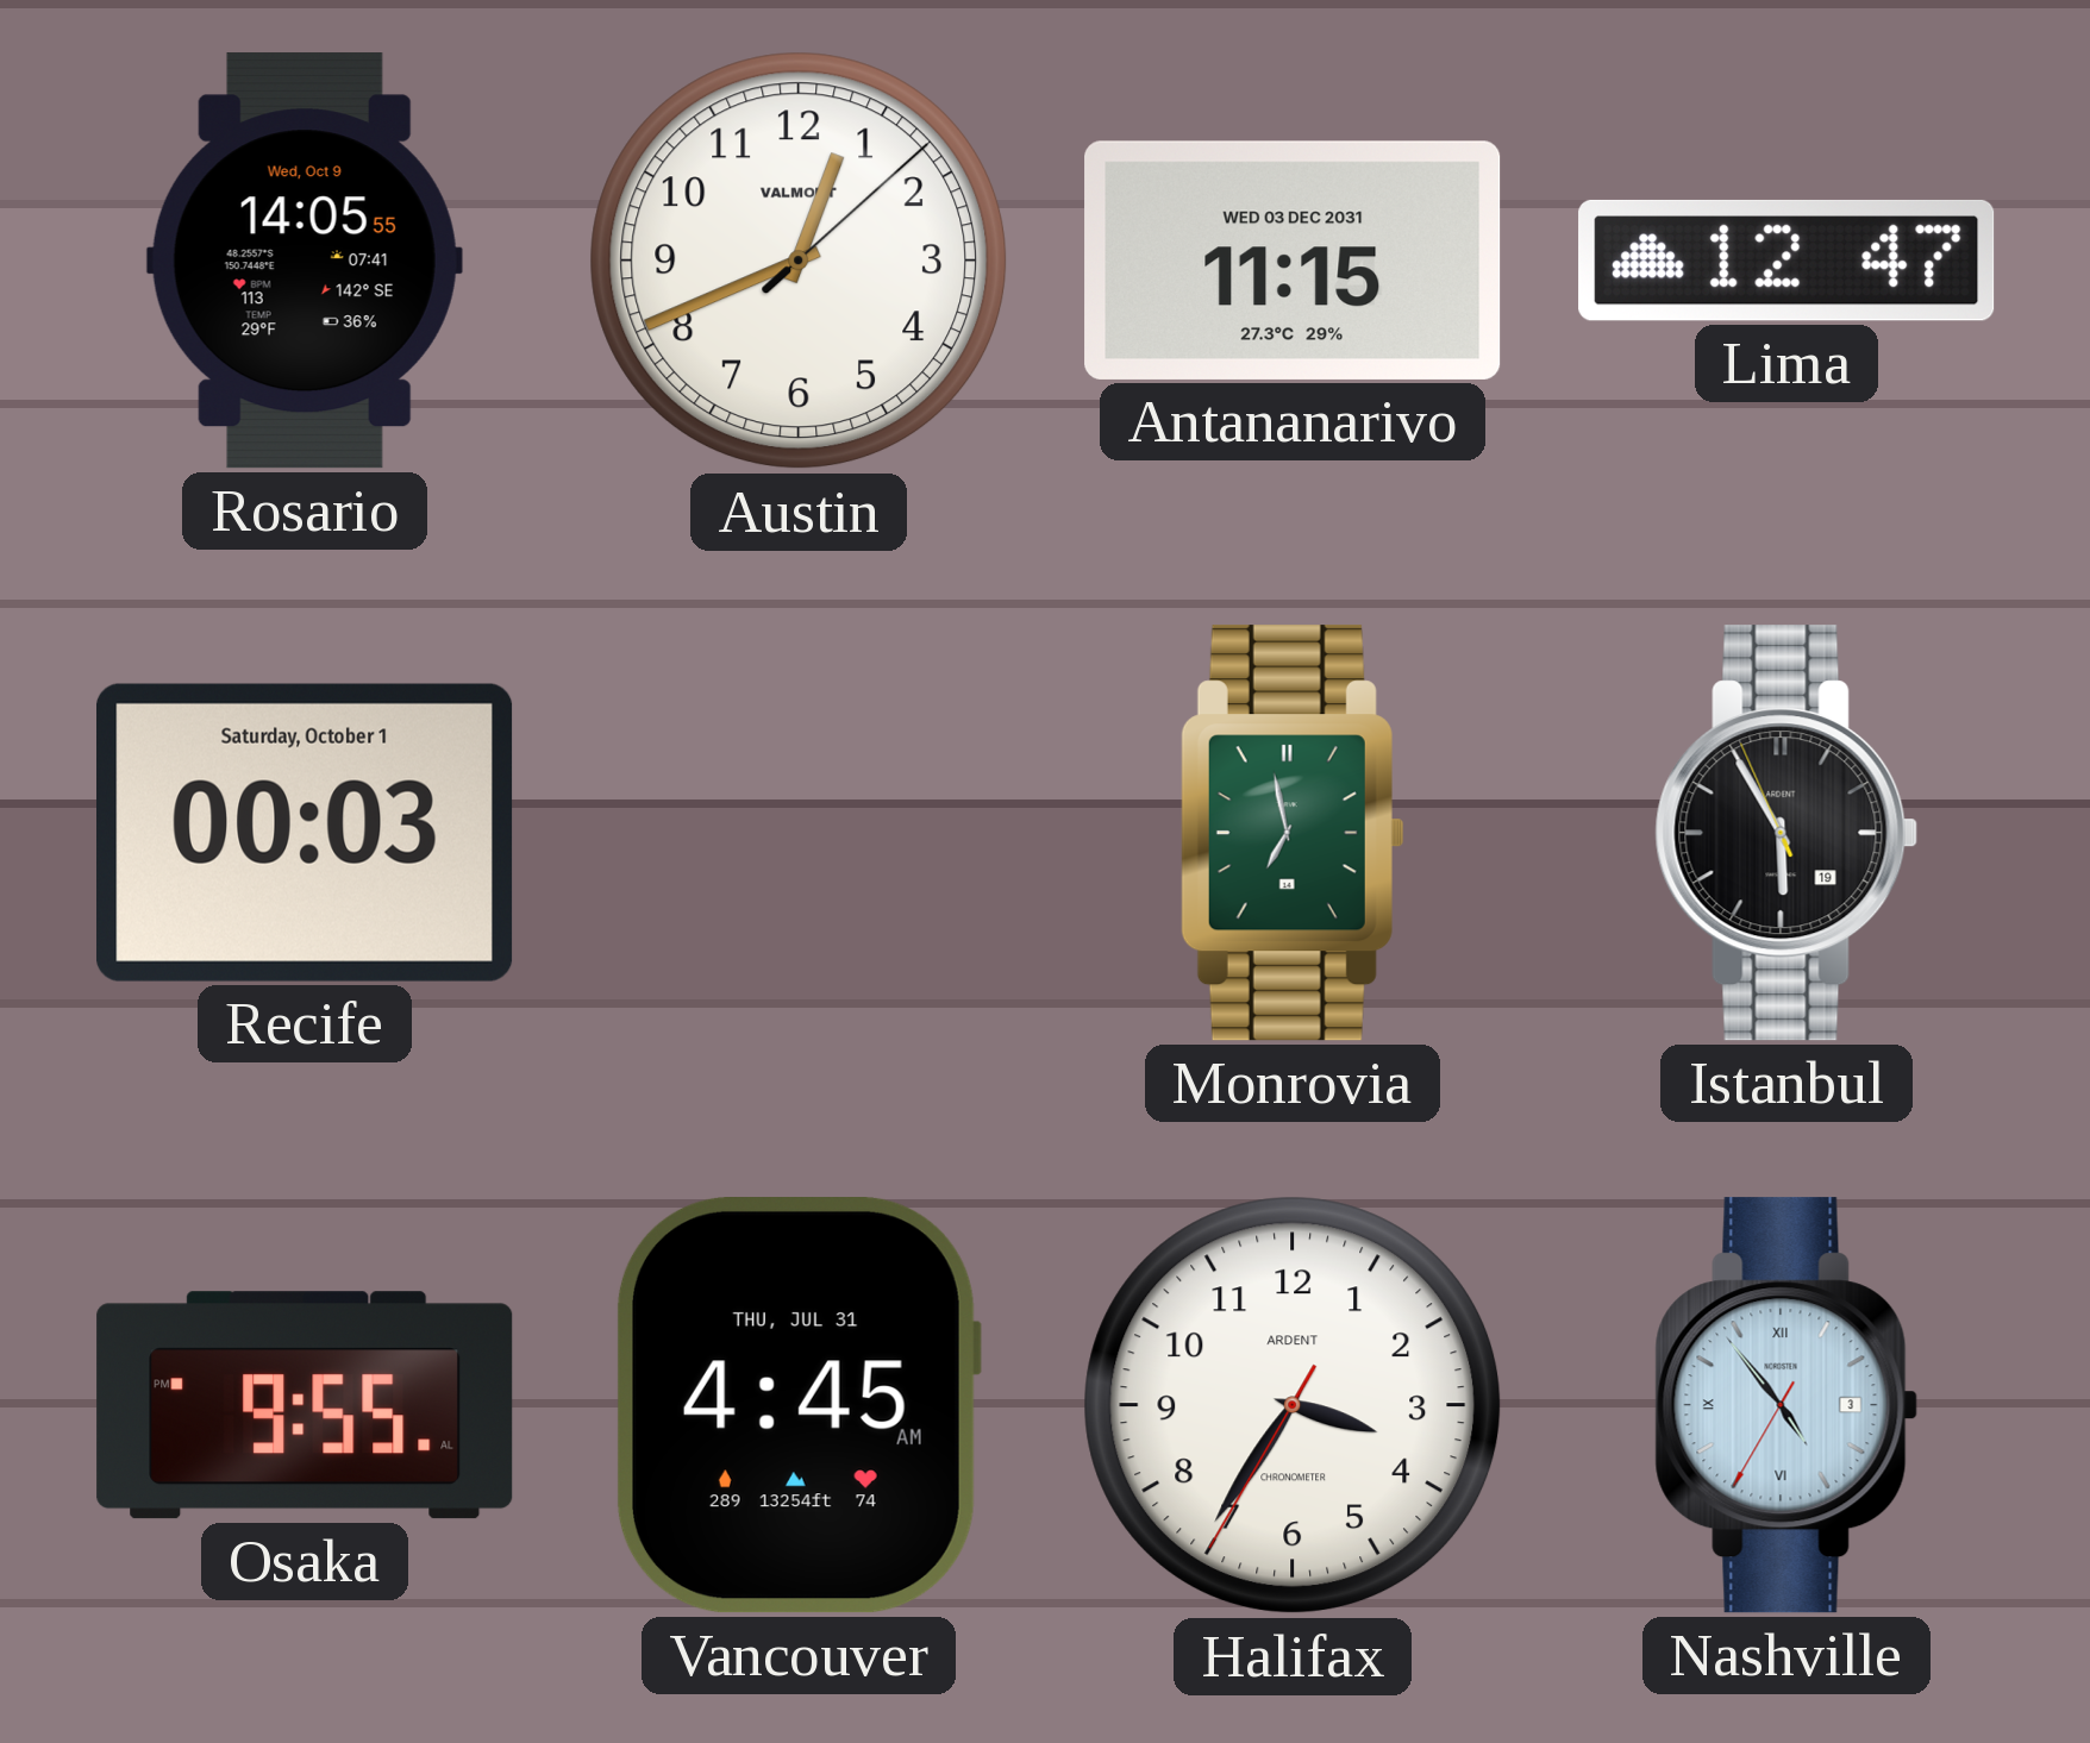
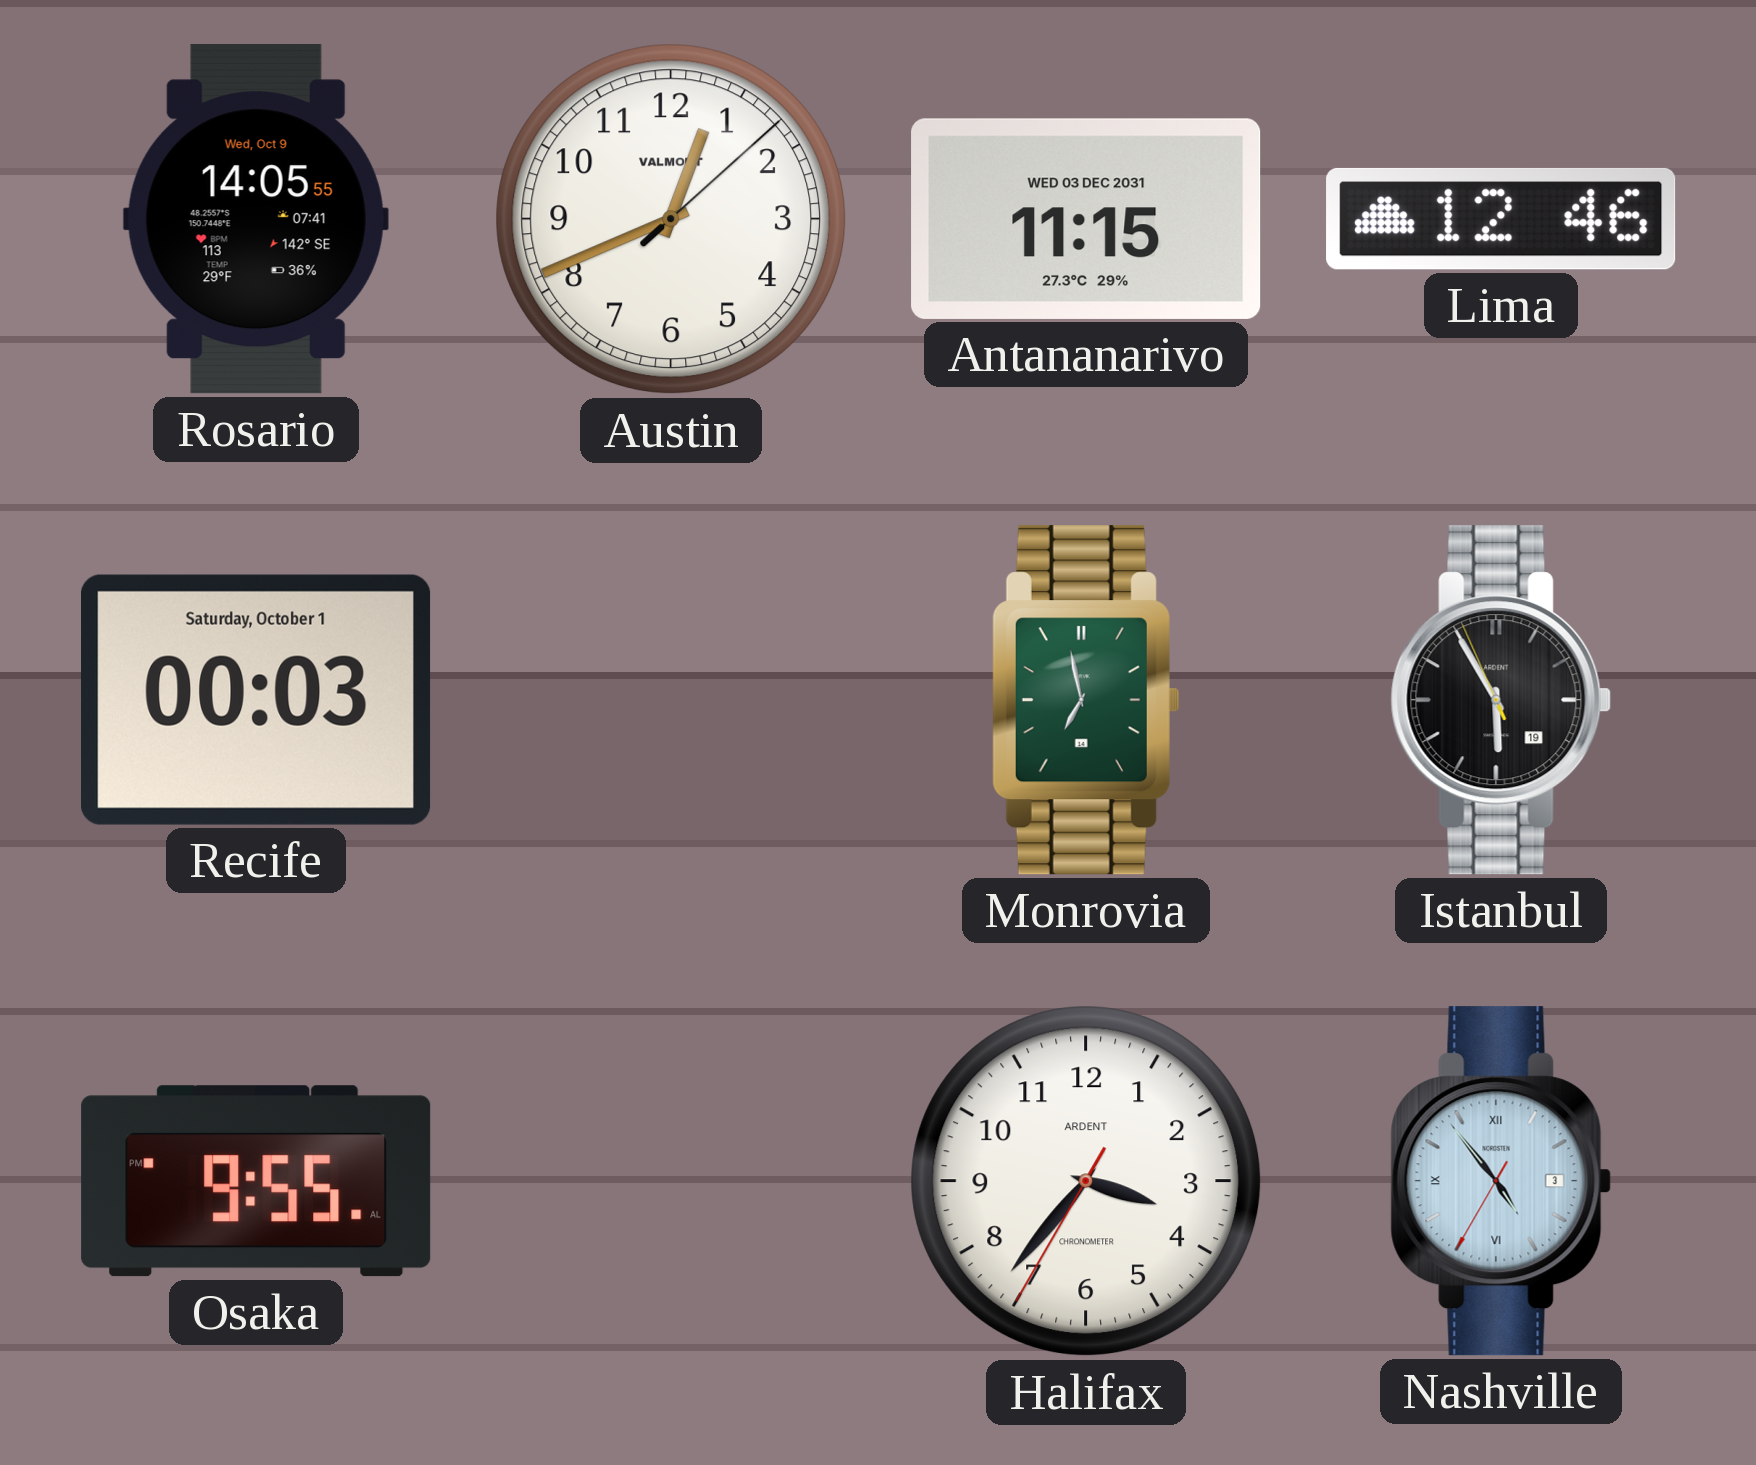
Lima: 12:47 -> 12:46 (1501, 219)
Vancouver: 4:45 -> none (797, 1406)
Halifax: 3:35 -> 3:36 (1086, 1181)
